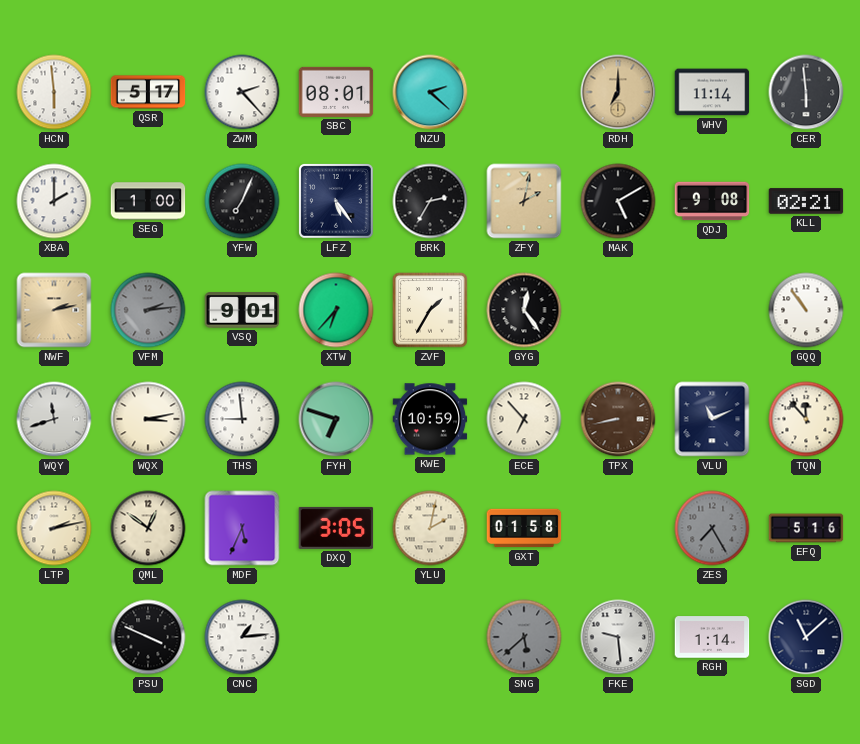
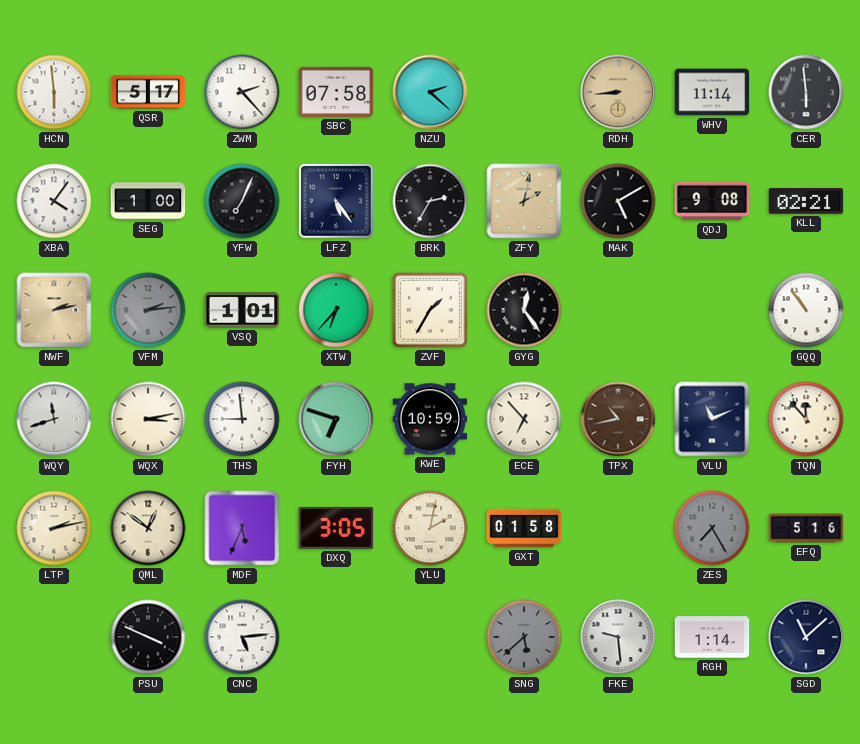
SBC: 08:01 -> 07:58 (336, 92)
RDH: 7:00 -> 8:44 (618, 92)
XBA: 2:00 -> 4:06 (54, 201)
VSQ: 9:01 -> 1:01 (242, 310)
TPX: 8:43 -> 10:43 (618, 419)
CNC: 1:14 -> 5:14 (242, 637)
